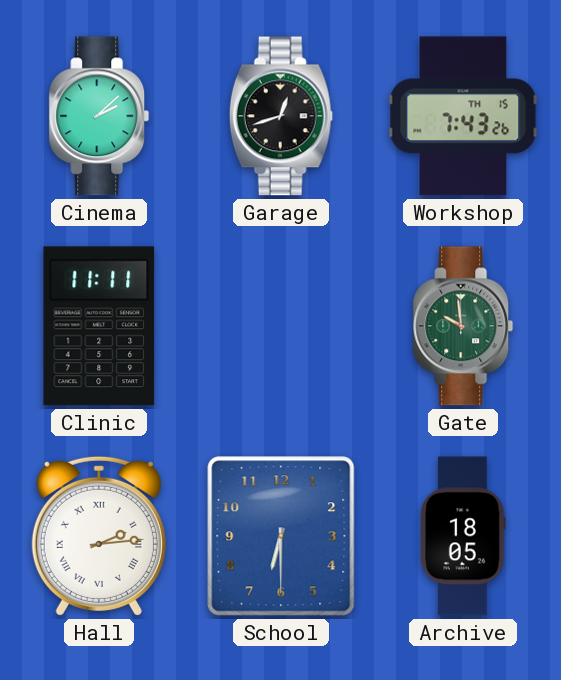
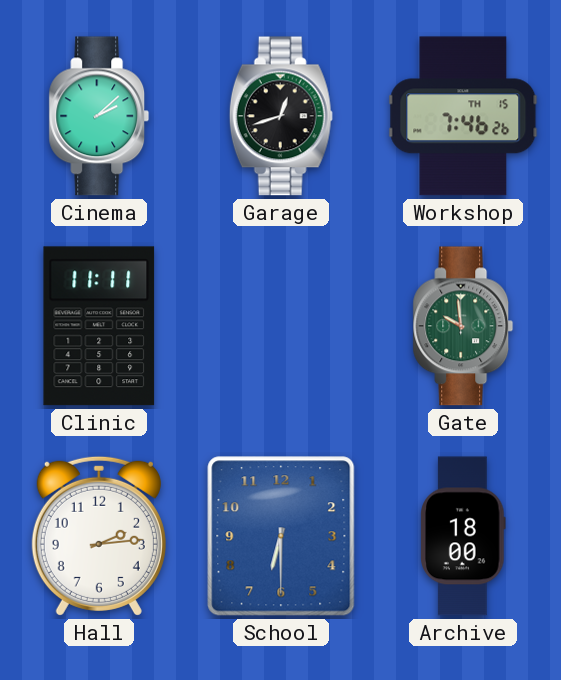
Workshop: 7:43 -> 7:46 (463, 116)
Hall numerals: Roman -> Arabic (99, 536)
Archive: 18:05 -> 18:00 (463, 536)
